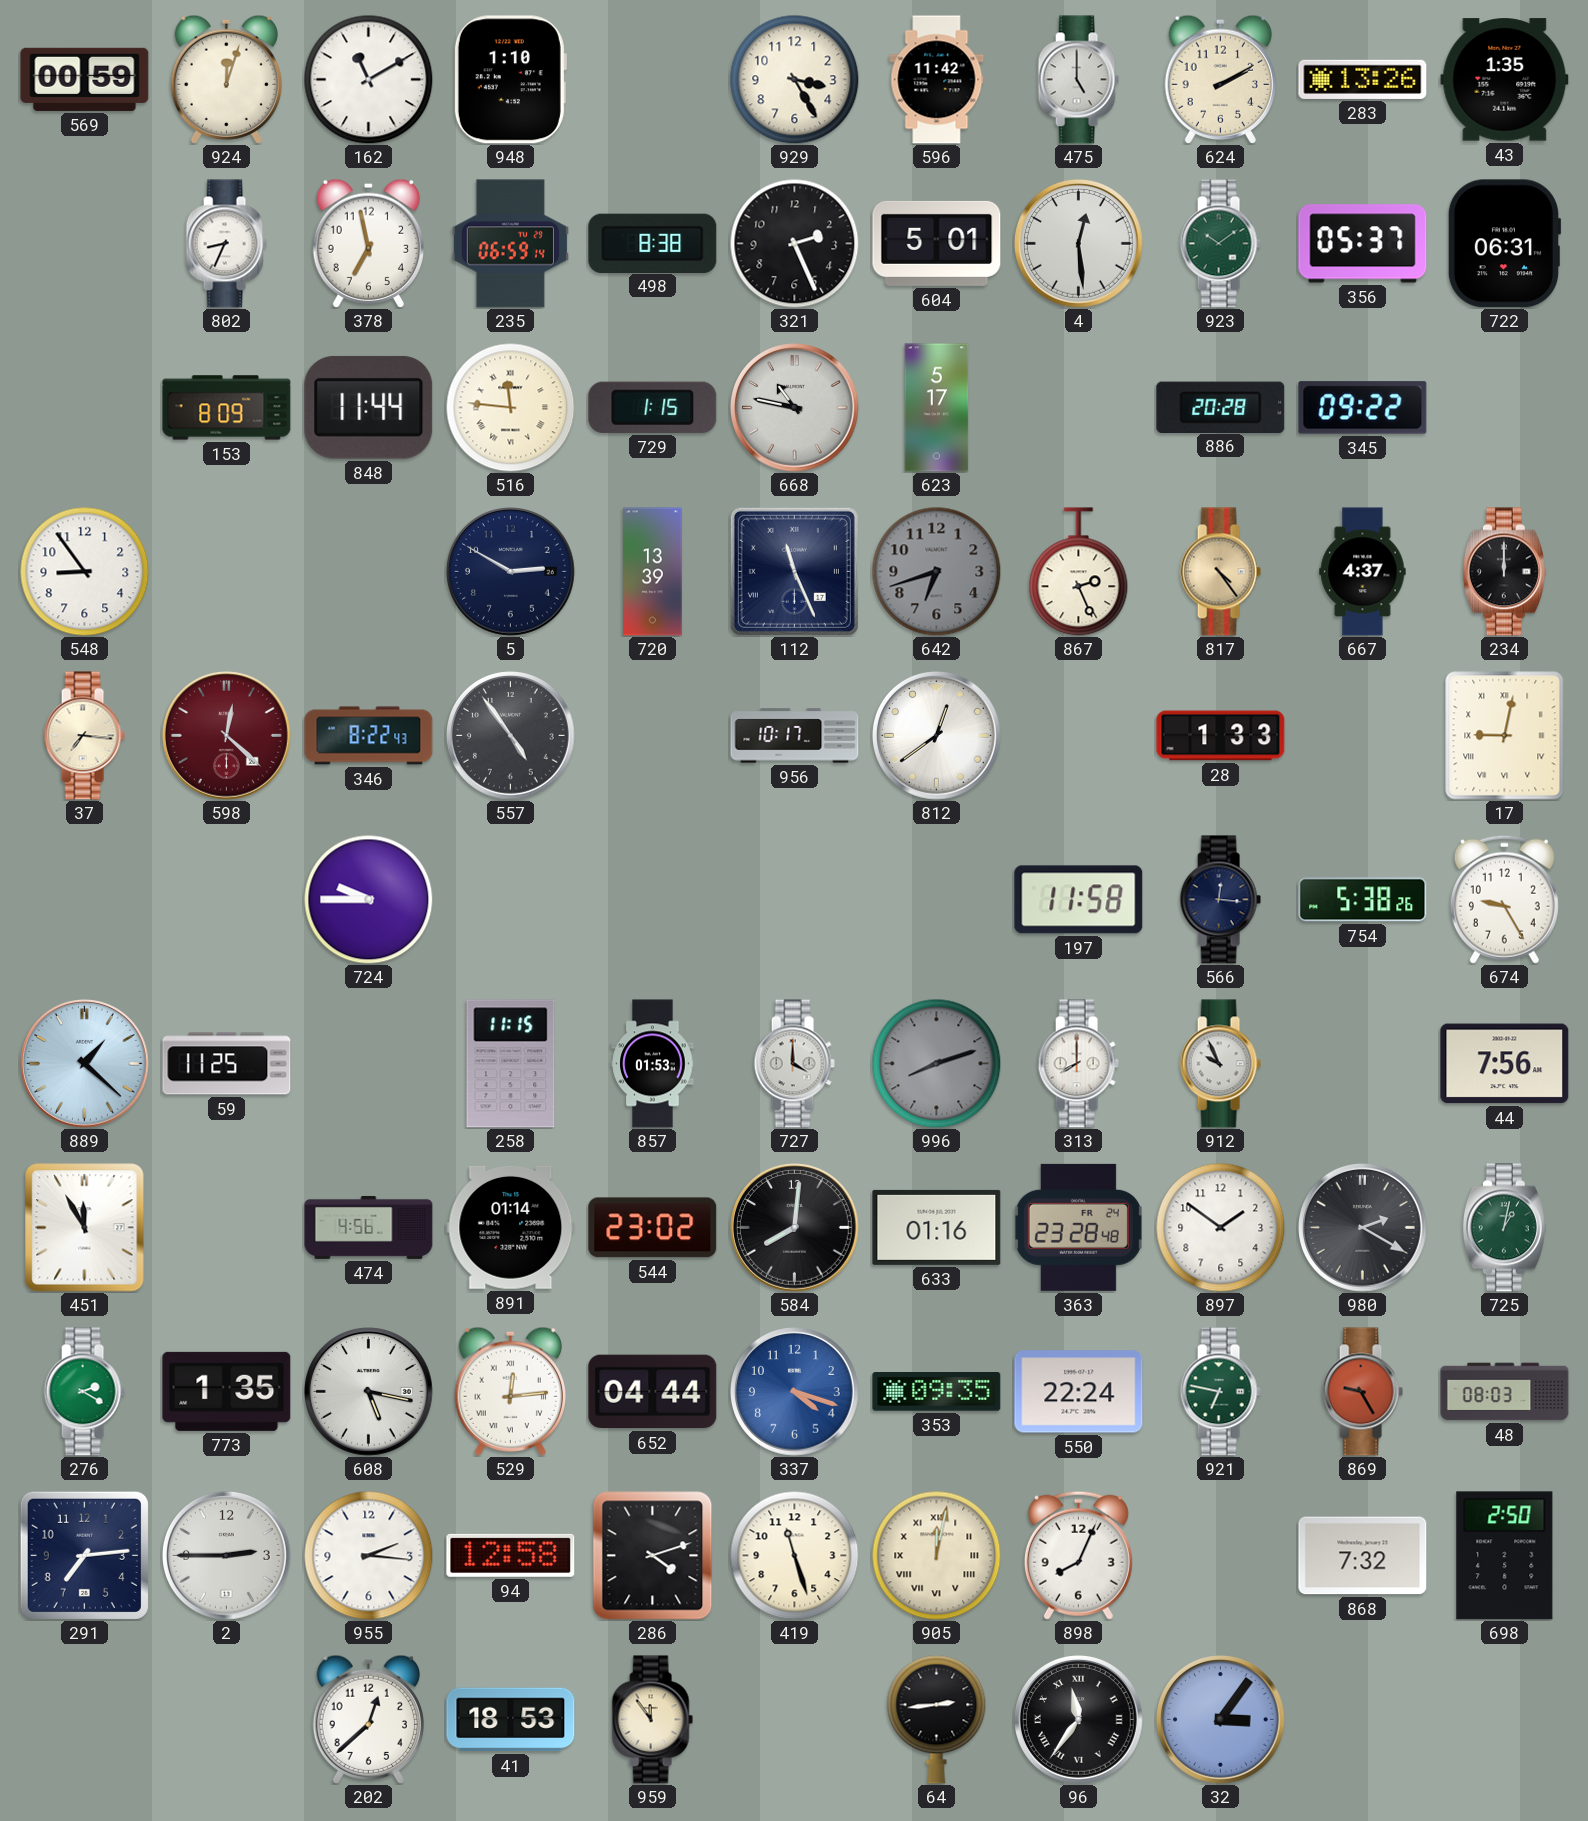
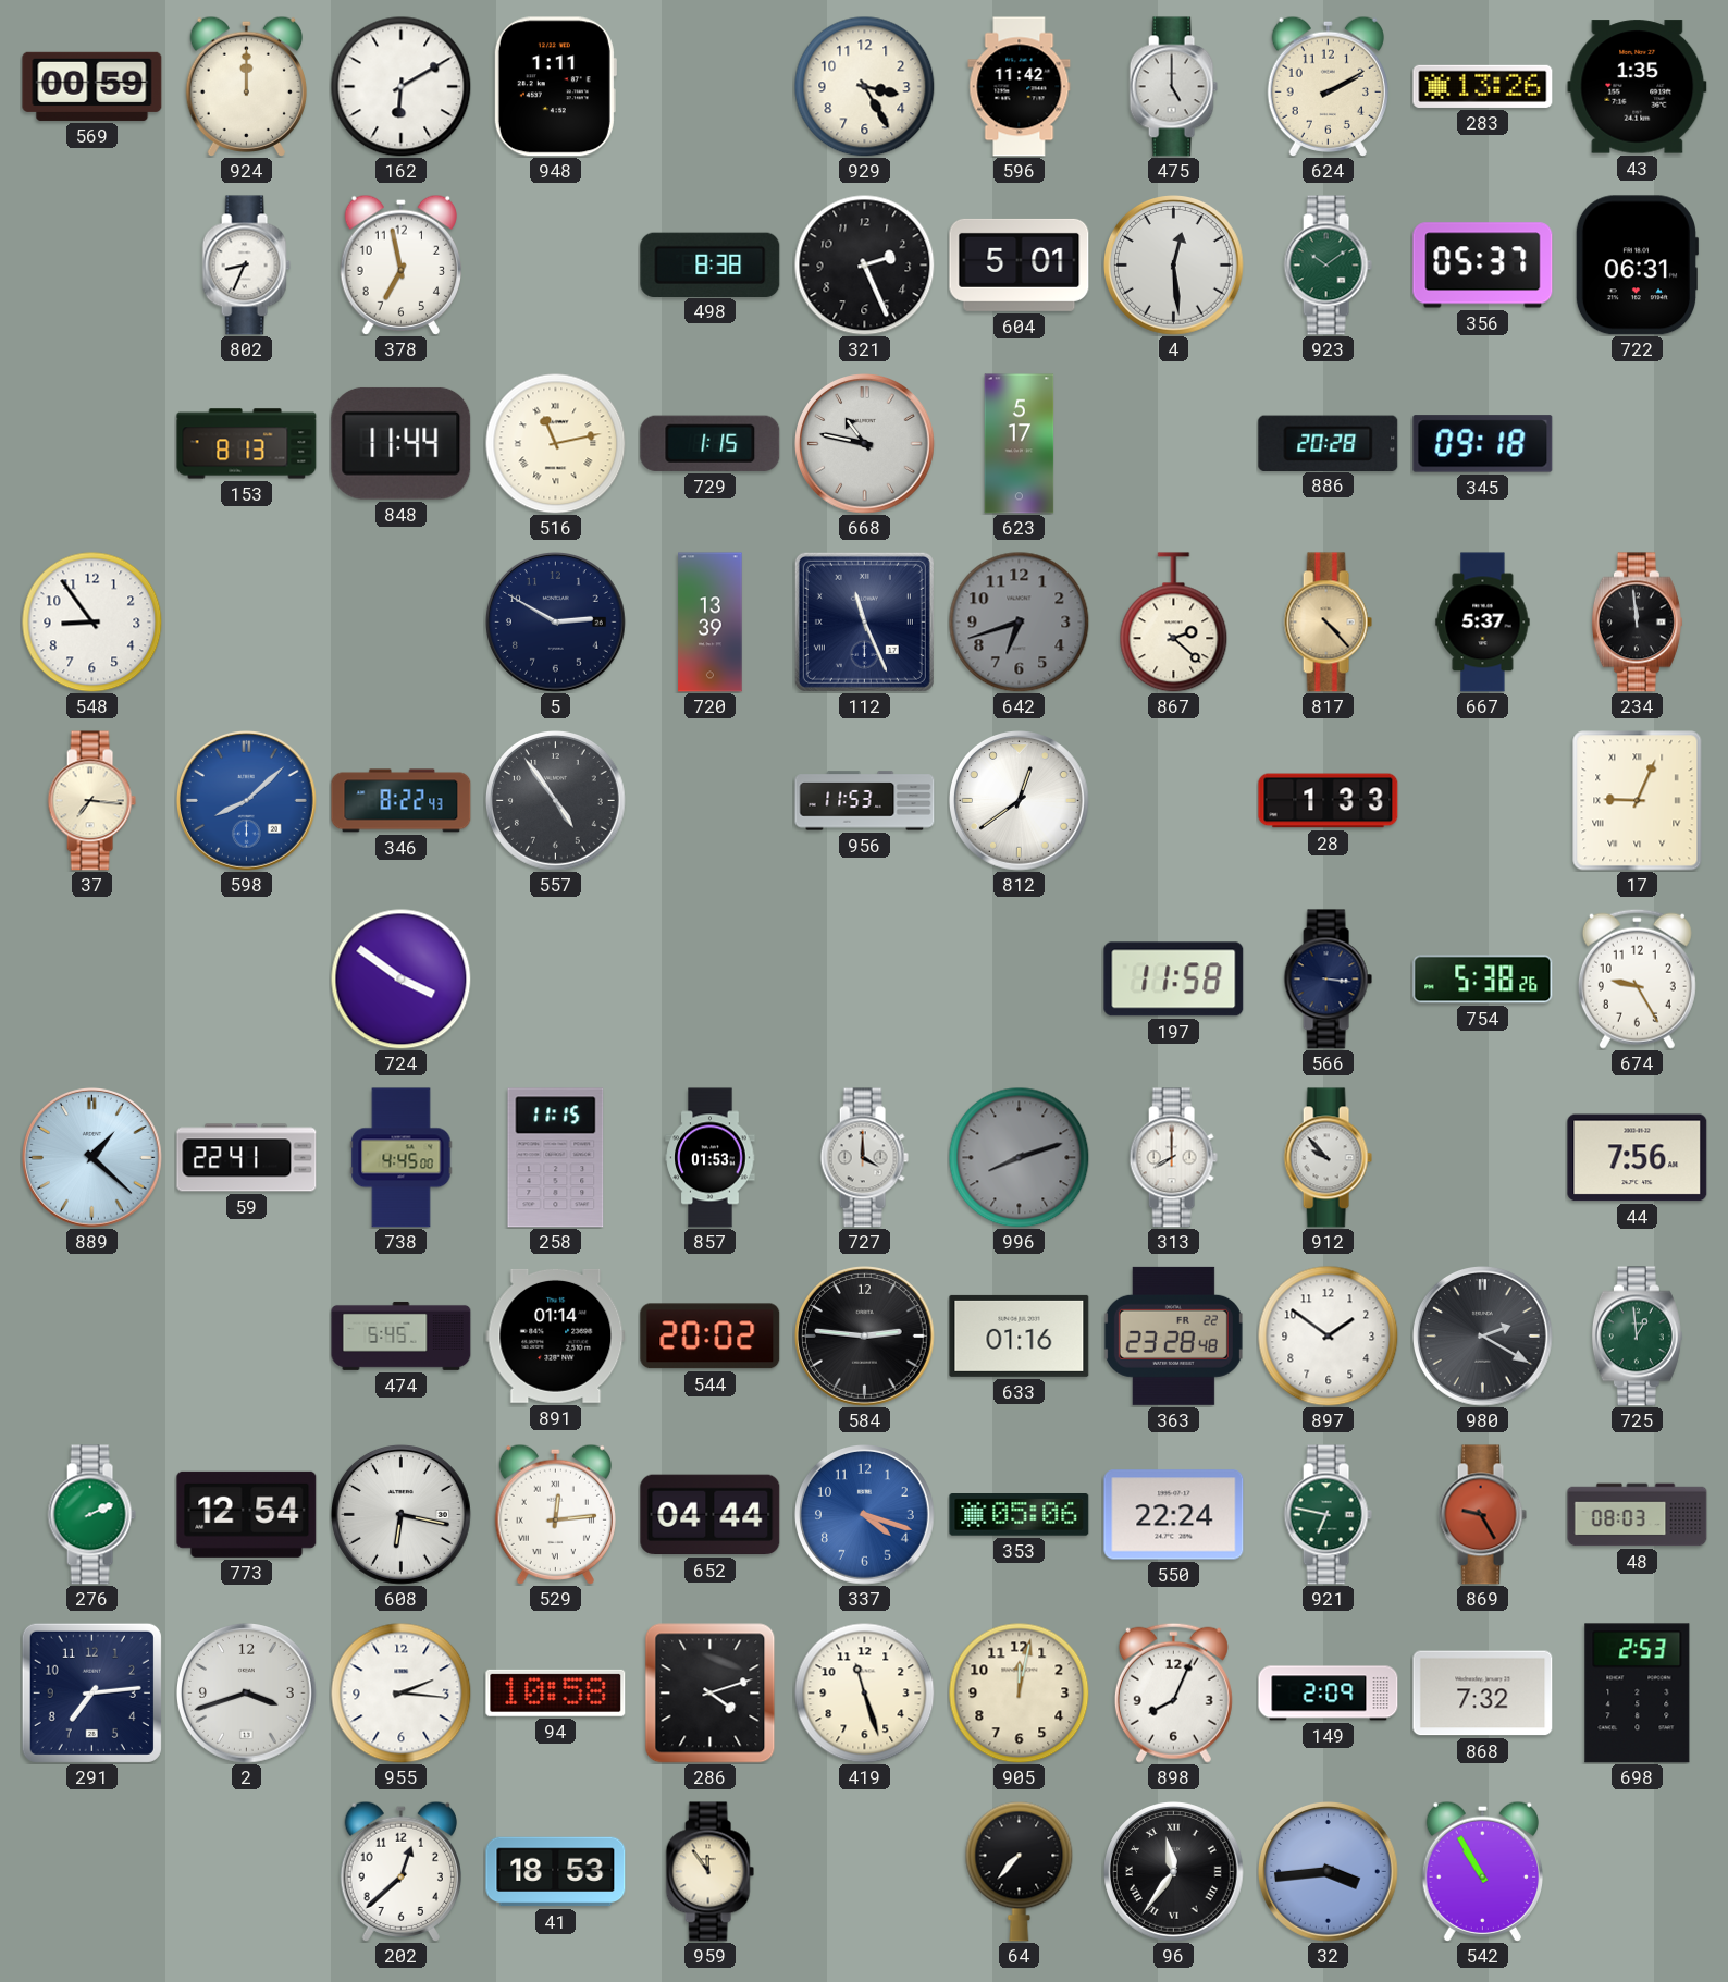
924: 12:03 -> 12:00 (246, 86)
162: 11:10 -> 6:10 (400, 86)
948: 1:10 -> 1:11 (555, 87)
235: 06:59 -> none (510, 244)
153: 8:09 -> 8:13 (247, 444)
516: 11:46 -> 11:13 (555, 443)
345: 09:22 -> 09:18 (1483, 444)
867: 2:26 -> 2:22 (1174, 623)
817: 4:24 -> 4:23 (1328, 623)
667: 4:37 -> 5:37 (1483, 623)
234: 12:00 -> 11:59 (1637, 623)
598: 12:22 -> 8:08 (247, 801)
598 dial: burgundy -> blue (247, 801)
956: 10:17 -> 11:53 (865, 801)
17: 9:02 -> 9:04 (1638, 801)
724: 9:45 -> 3:51 (400, 978)
566: 12:16 -> 3:16 (1328, 980)
59: 11:25 -> 22:41 (247, 1158)
738: none -> 4:45 (402, 1158)
912: 9:56 -> 9:53 (1328, 1158)
451: 11:55 -> none (85, 1228)
474: 4:56 -> 5:45 (402, 1335)
544: 23:02 -> 20:02 (711, 1337)
584: 8:01 -> 2:46 (865, 1337)
363 date: FR 24 -> FR 22 (1173, 1335)
725: 1:02 -> 12:59 (1637, 1337)
276: 2:20 -> 2:11 (91, 1515)
773: 1:35 -> 12:54 (247, 1514)
608: 5:17 -> 6:17 (402, 1515)
353: 09:35 -> 05:06 (1020, 1515)
2: 2:45 -> 3:42 (247, 1694)
94: 12:58 -> 10:58 (556, 1692)
905 numerals: Roman -> Arabic (1019, 1692)
149: none -> 2:09 (1329, 1694)
698: 2:50 -> 2:53 (1638, 1694)
64: 2:44 -> 7:37 (1020, 1871)
32: 3:06 -> 3:44 (1329, 1872)
542: none -> 10:55 (1482, 1871)
